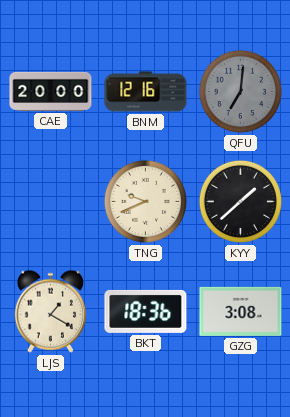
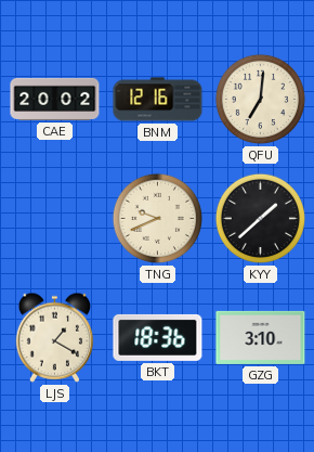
CAE: 20:00 -> 20:02 (55, 99)
QFU dial: grey -> cream (260, 99)
GZG: 3:08 -> 3:10 (261, 337)
